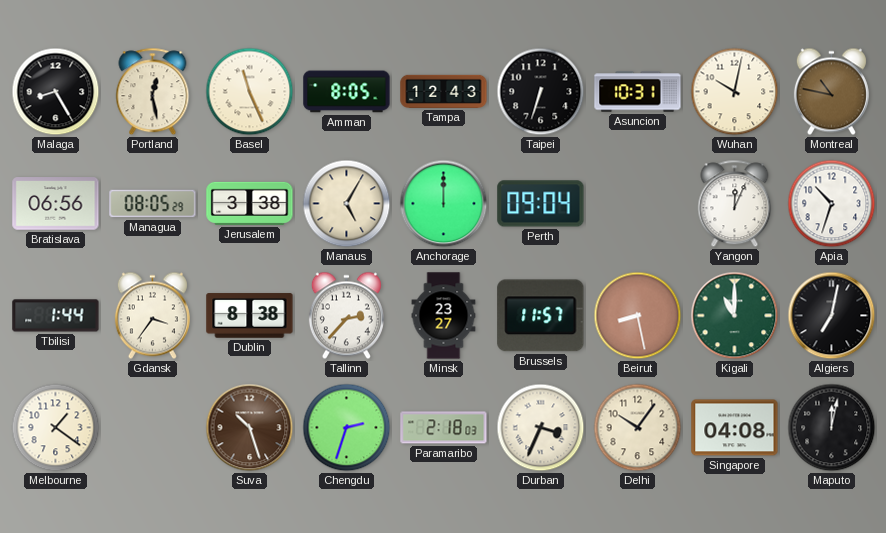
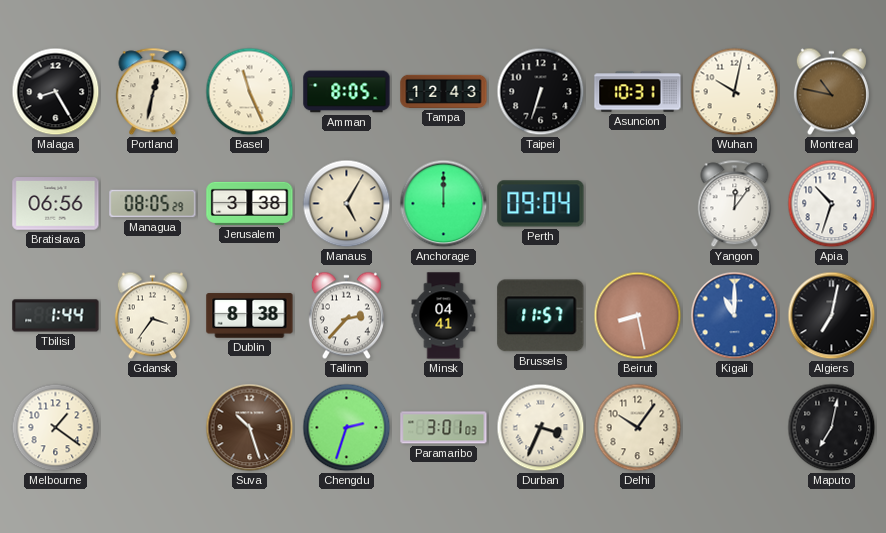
Portland: 12:28 -> 12:32 (153, 92)
Yangon: 12:04 -> 12:06 (735, 204)
Minsk: 23:27 -> 04:41 (444, 316)
Kigali dial: green -> blue (735, 316)
Paramaribo: 2:18 -> 3:01 (444, 428)
Singapore: 04:08 -> none (735, 428)
Maputo: 12:02 -> 7:02 (832, 428)
